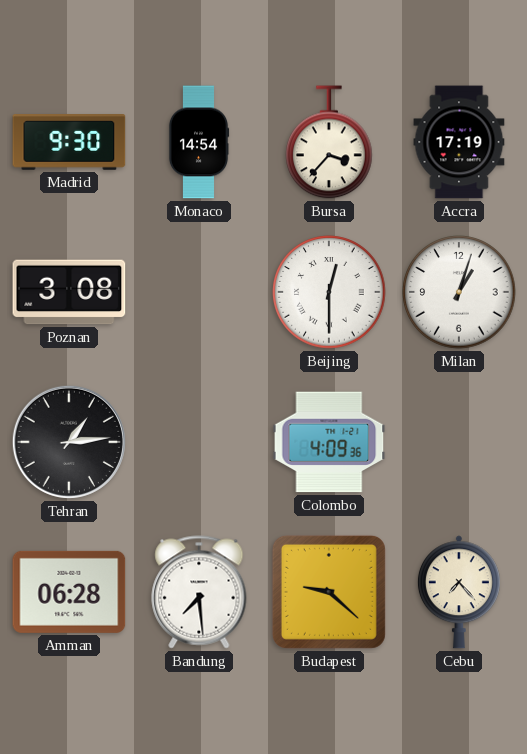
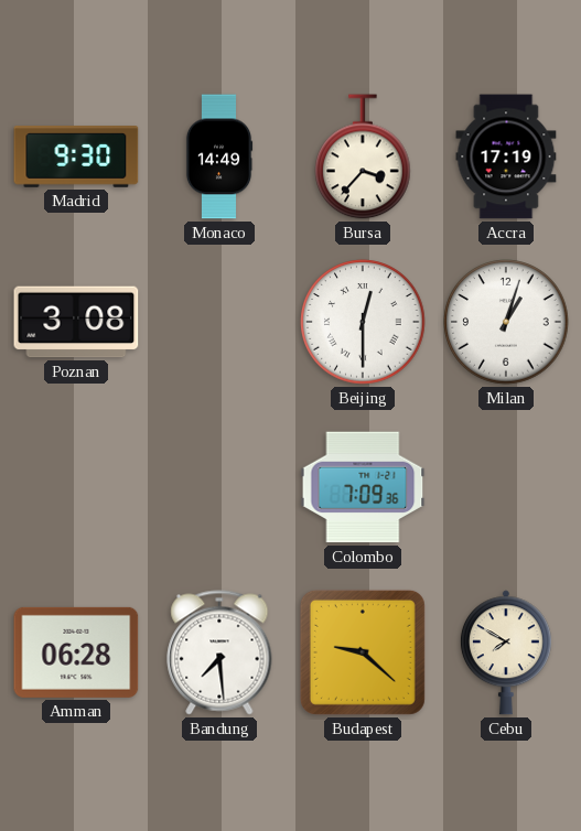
Monaco: 14:54 -> 14:49 (219, 157)
Tehran: 1:14 -> none (69, 442)
Colombo: 4:09 -> 7:09 (363, 487)
Cebu: 7:23 -> 7:50 (506, 652)
